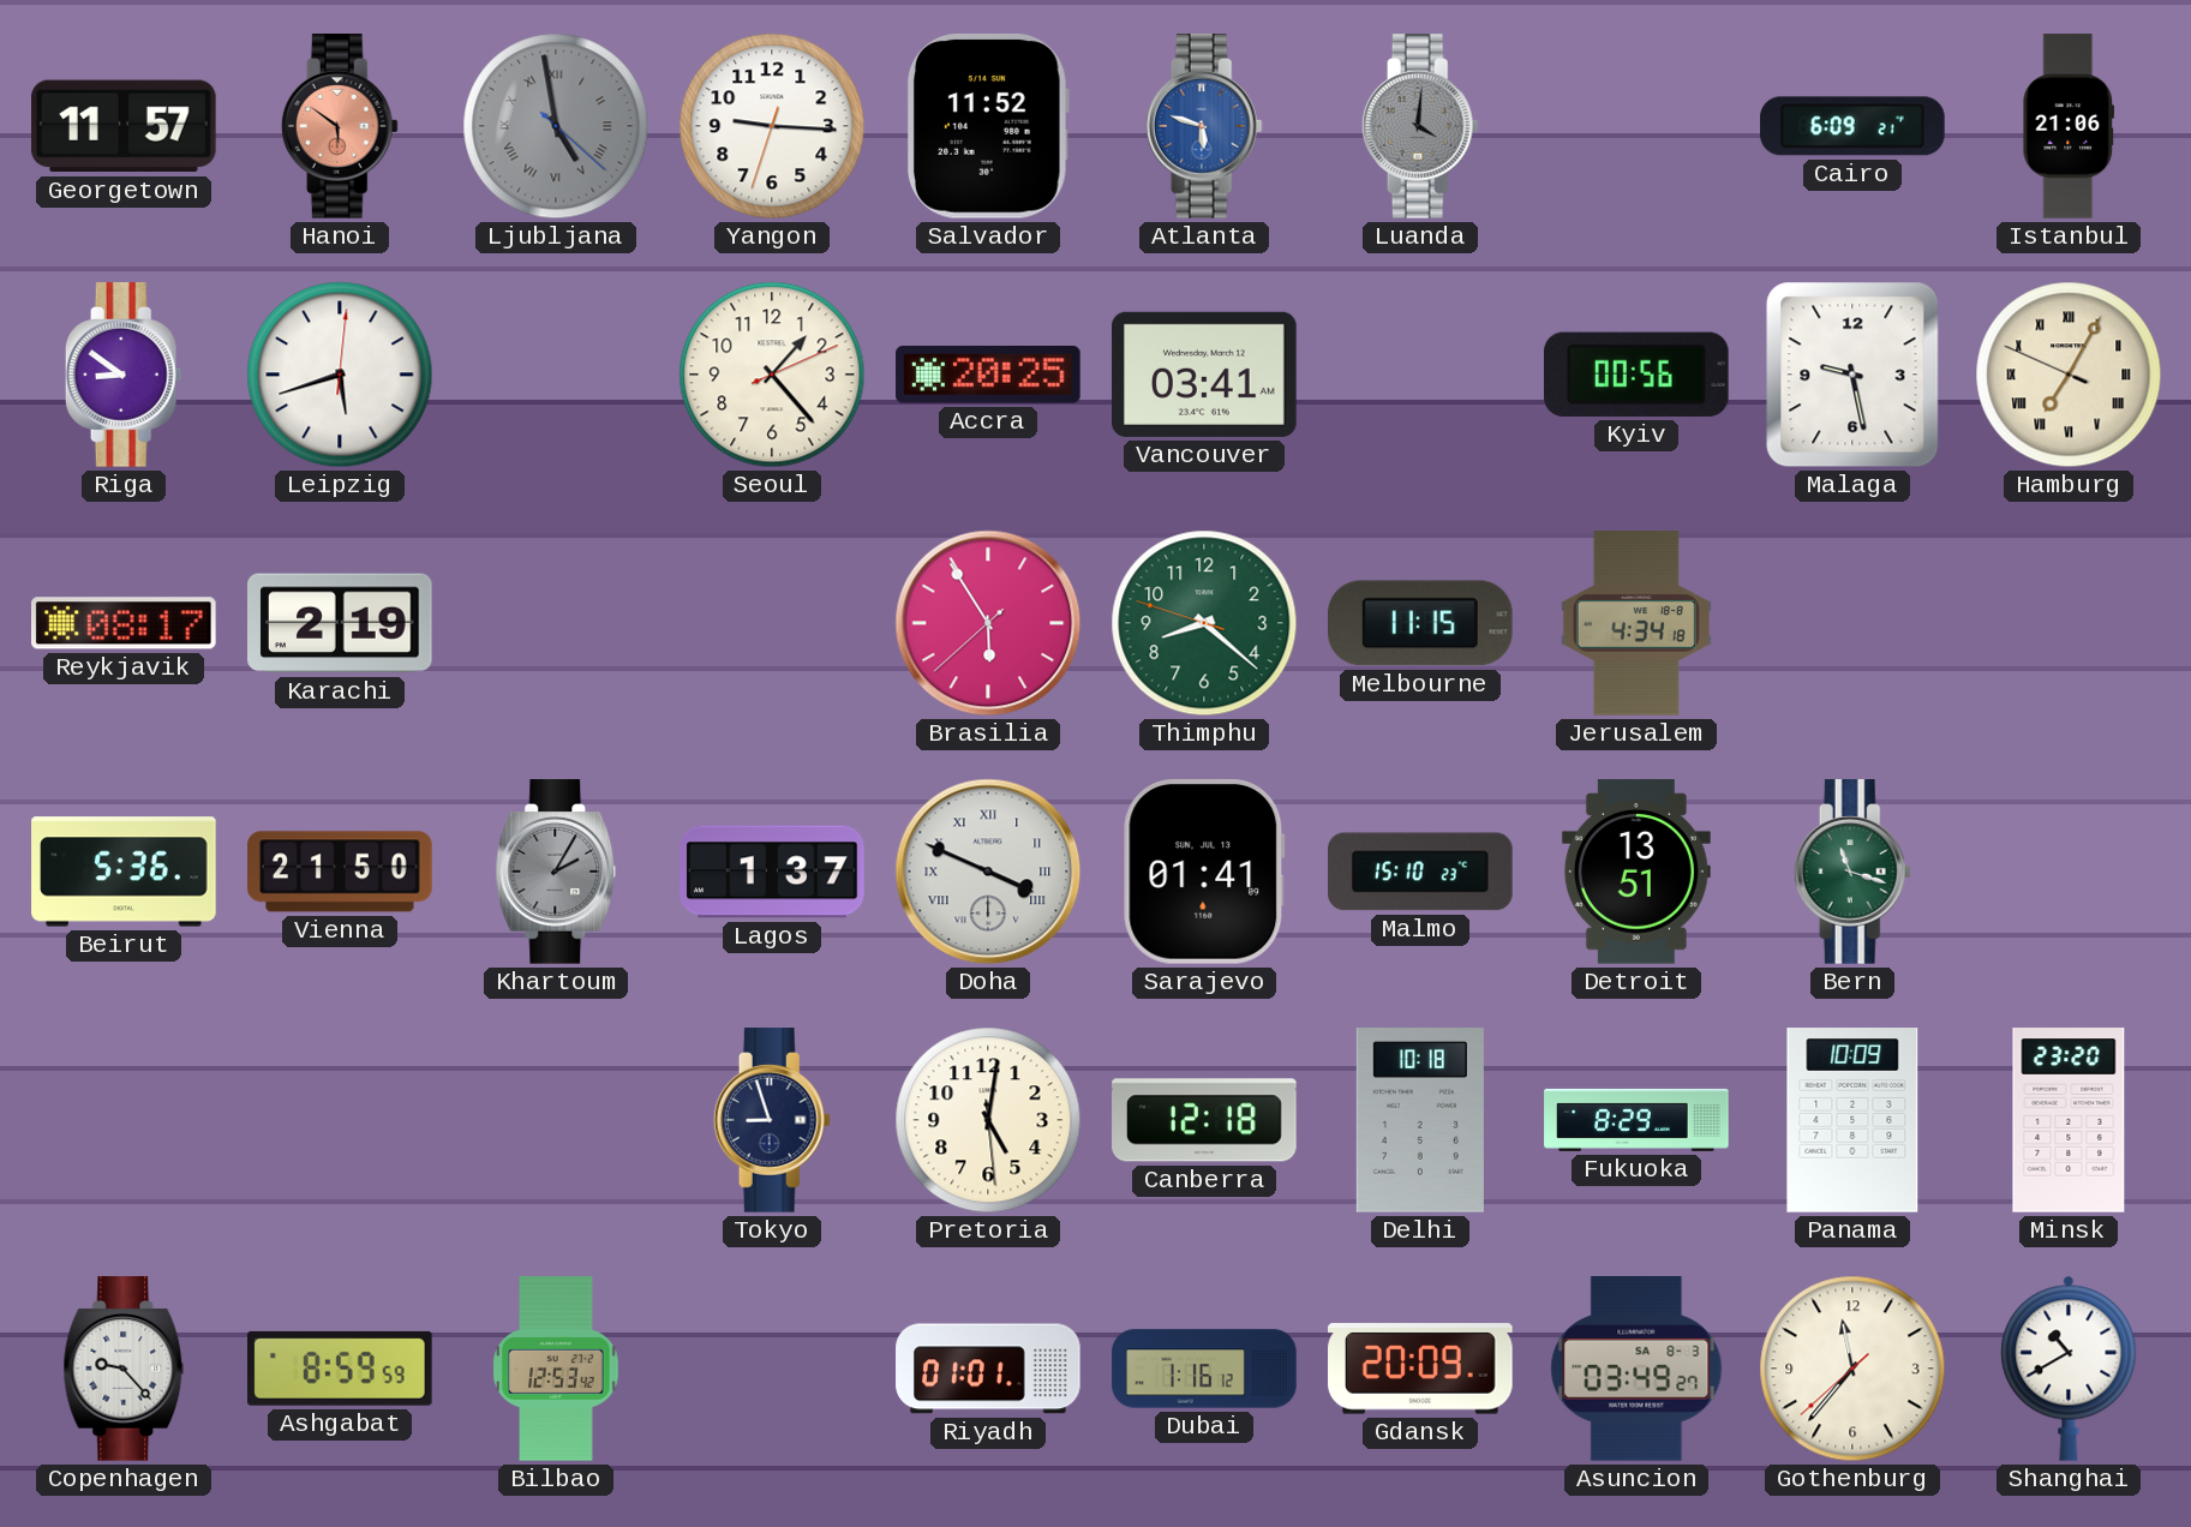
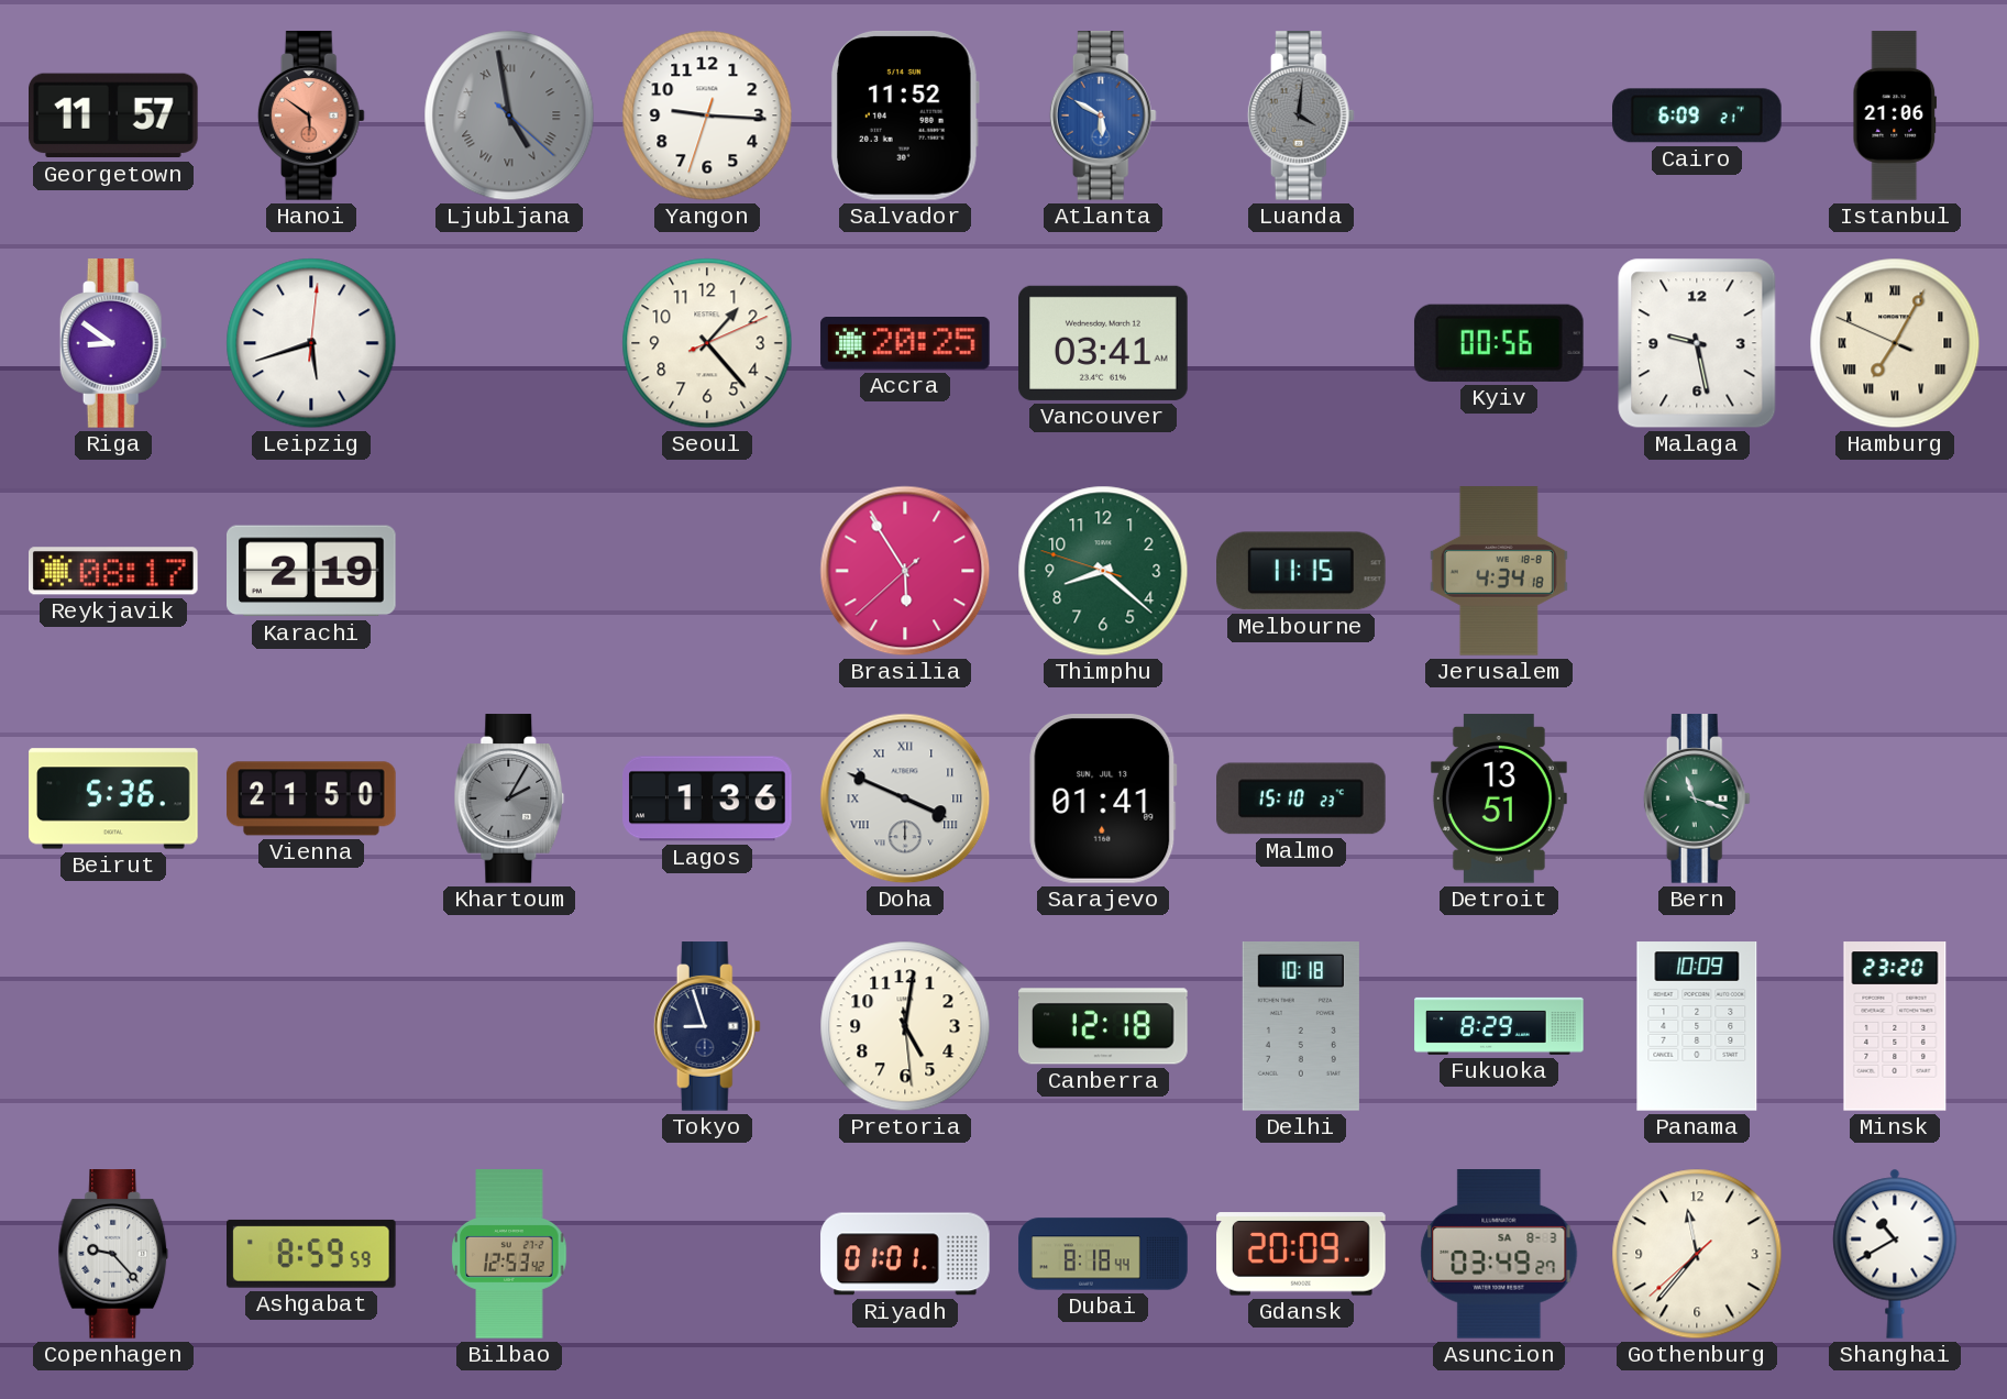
Atlanta: 5:48 -> 5:50 (1103, 115)
Lagos: 1:37 -> 1:36 (707, 798)
Dubai: 1:16 -> 8:18 (1103, 1254)
